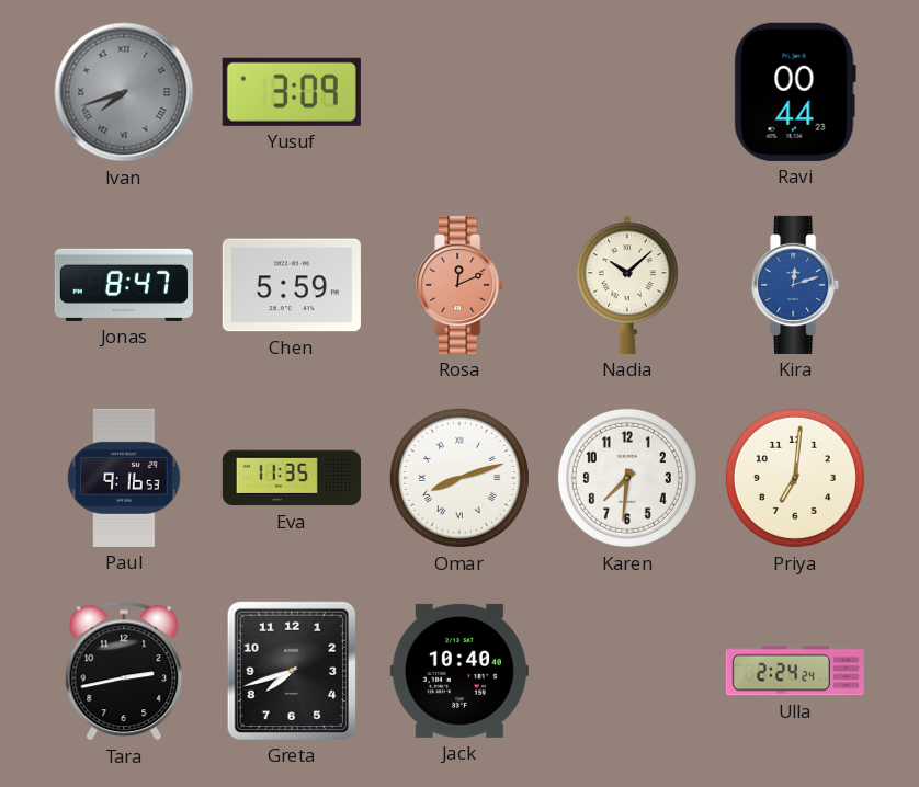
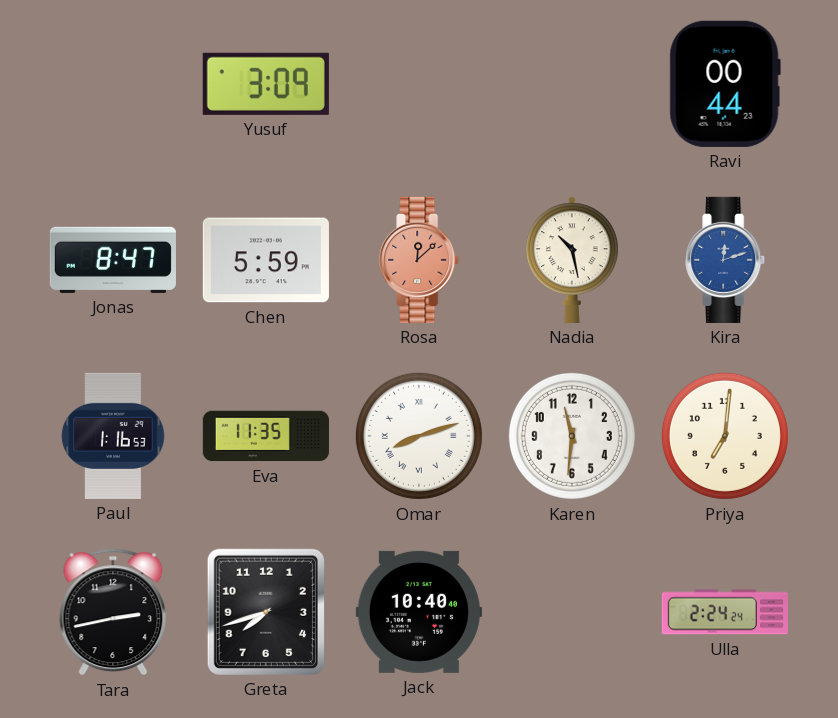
Ivan: 7:42 -> none (124, 92)
Rosa: 12:11 -> 12:08 (420, 260)
Nadia: 10:08 -> 10:28 (573, 260)
Paul: 9:16 -> 1:16 (113, 436)
Karen: 7:31 -> 11:31 (572, 436)
